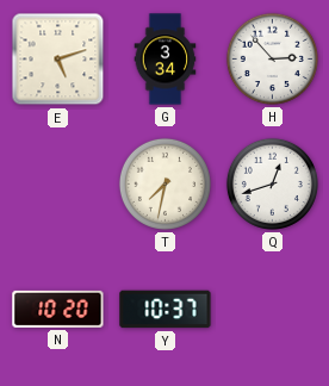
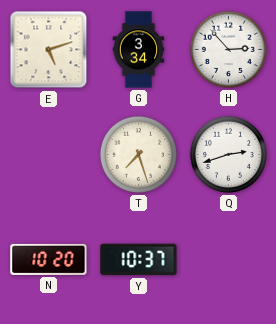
T: 7:32 -> 7:27 (138, 154)
Q: 12:42 -> 2:42 (228, 154)
